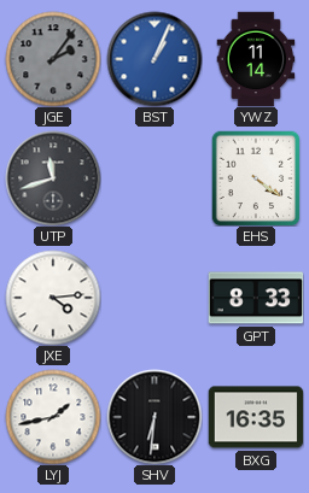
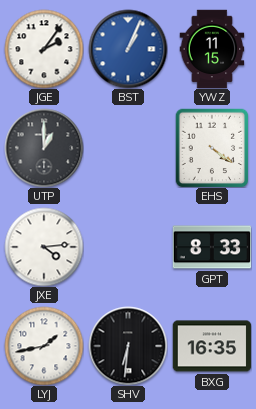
JGE dial: grey -> white (44, 49)
YWZ: 11:14 -> 11:15 (212, 49)
UTP: 11:42 -> 1:00 (44, 148)
